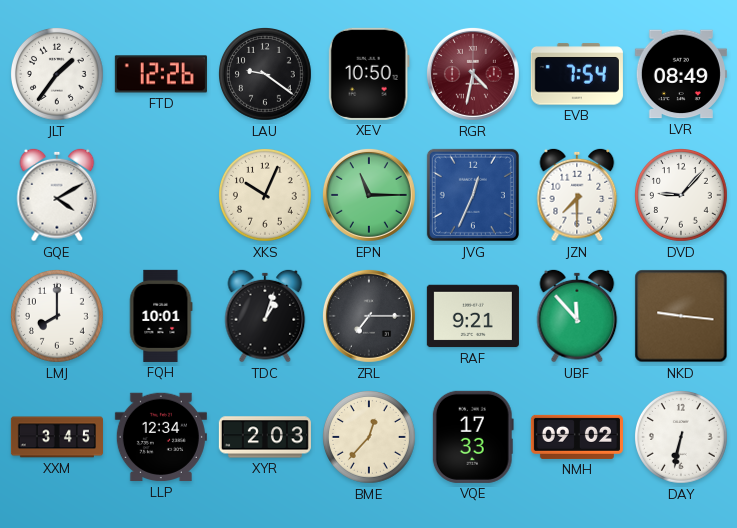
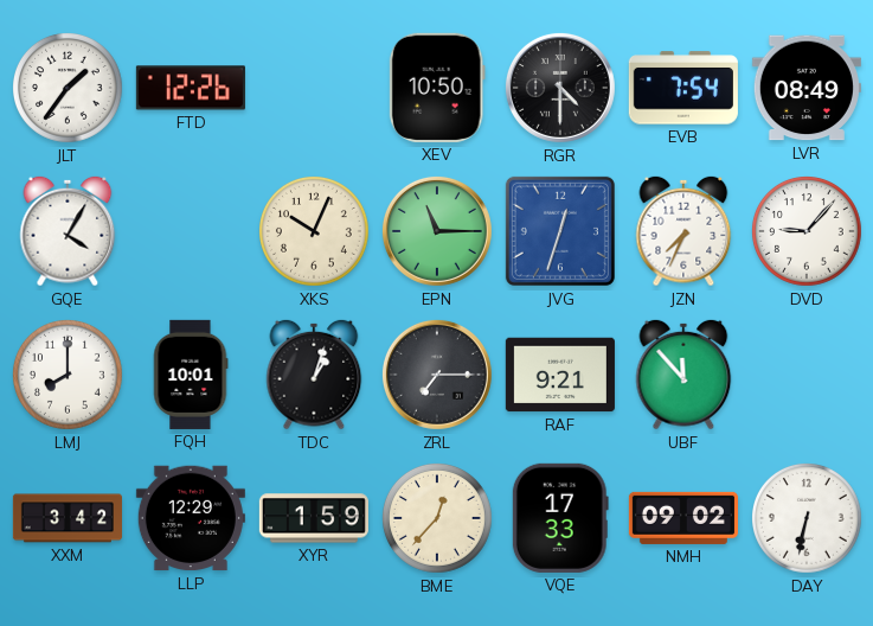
LAU: 9:21 -> none (266, 75)
RGR: 4:32 -> 4:30 (560, 88)
RGR dial: burgundy -> black (560, 88)
GQE: 4:10 -> 4:05 (68, 231)
JVG: 12:34 -> 12:33 (560, 231)
JZN: 7:30 -> 7:34 (683, 231)
NKD: 9:16 -> none (681, 316)
XXM: 3:45 -> 3:42 (68, 518)
LLP: 12:34 -> 12:29 (191, 518)
XYR: 2:03 -> 1:59 (314, 518)
